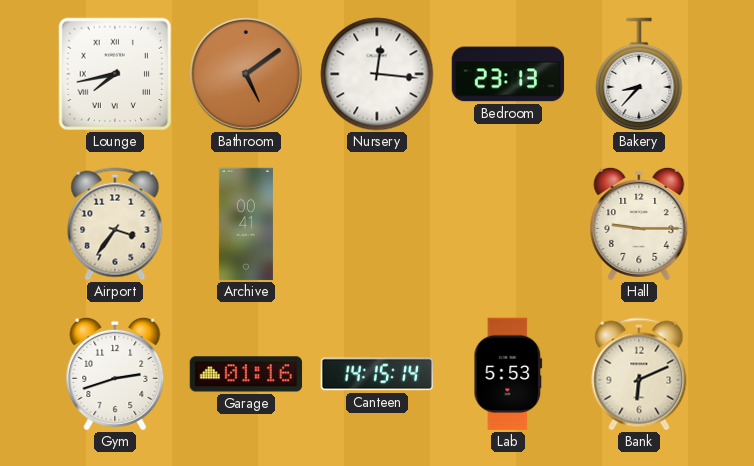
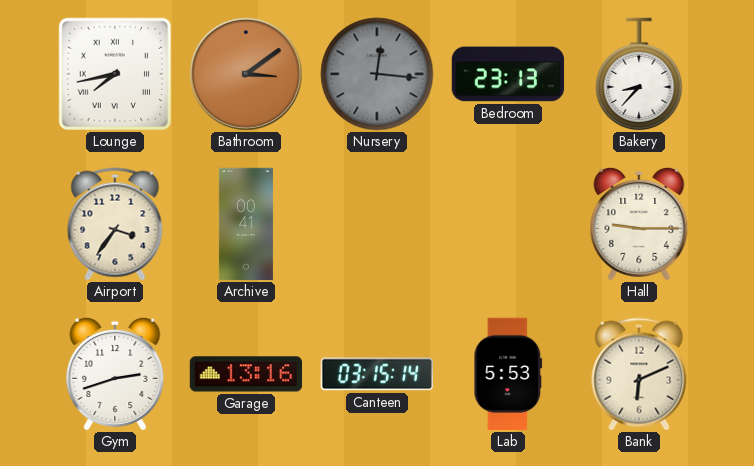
Bathroom: 5:09 -> 3:09 (246, 74)
Nursery dial: white -> grey (377, 74)
Garage: 01:16 -> 13:16 (246, 374)
Canteen: 14:15 -> 03:15 (376, 374)
